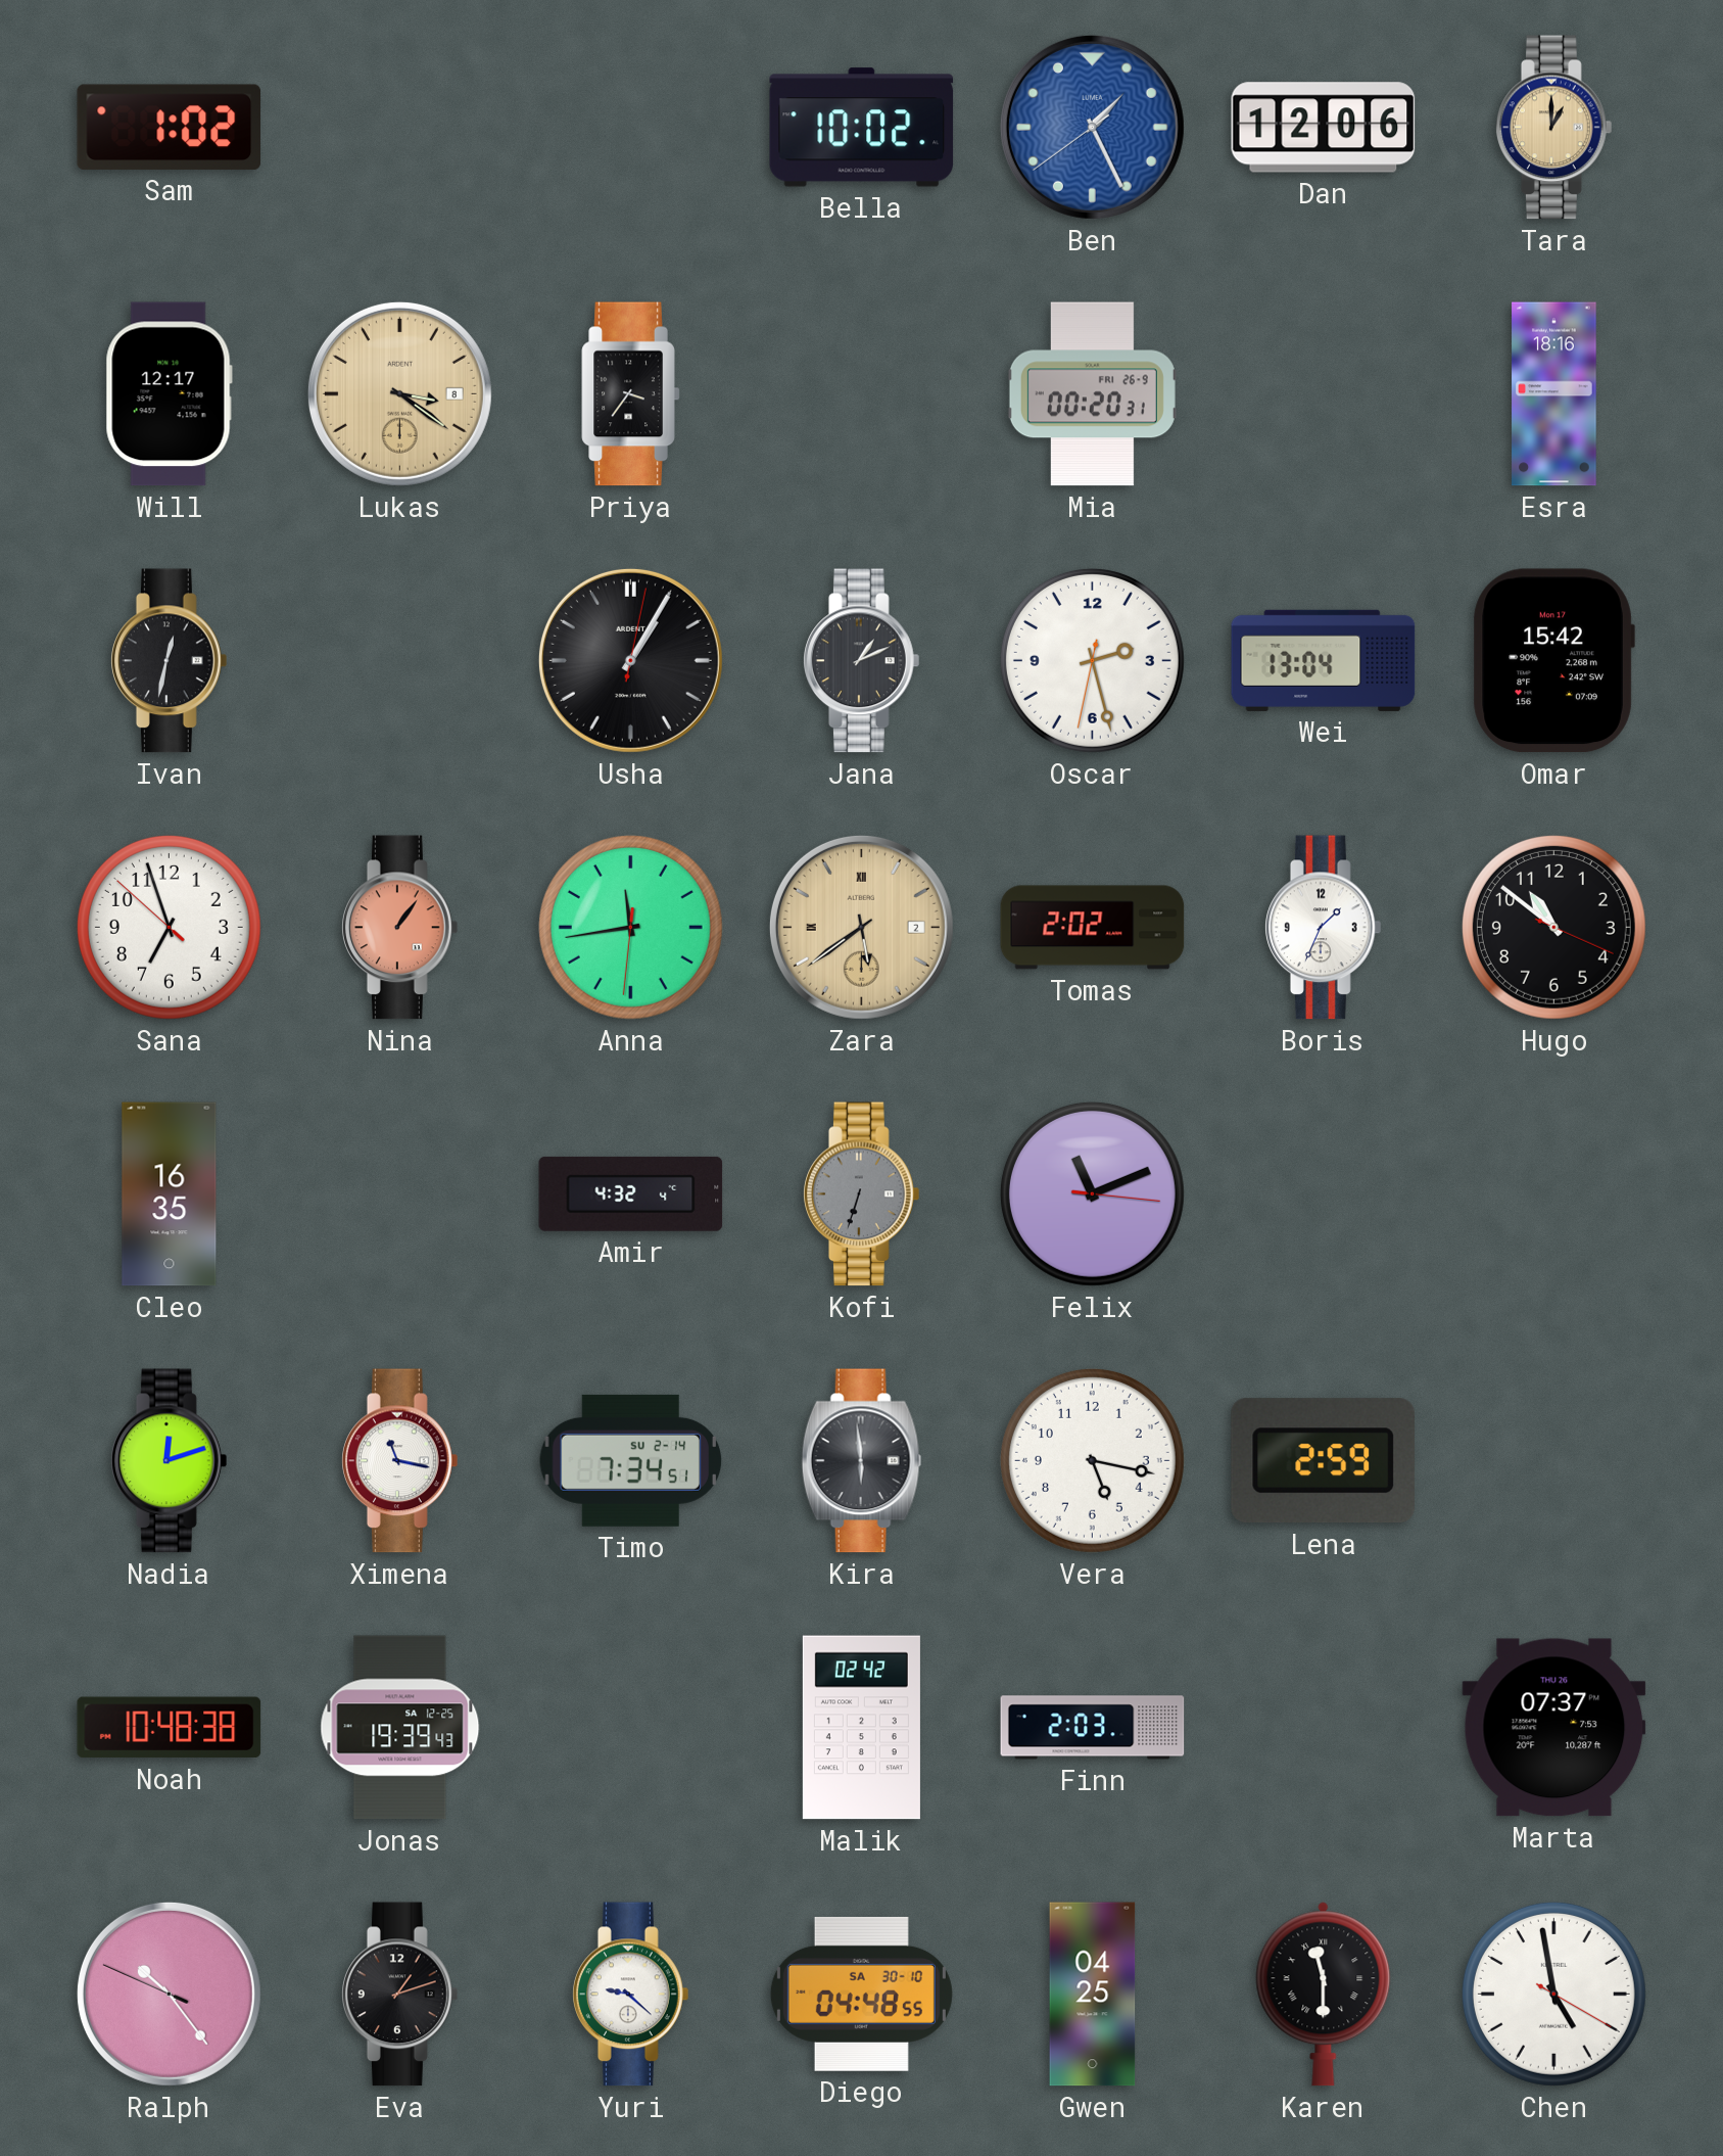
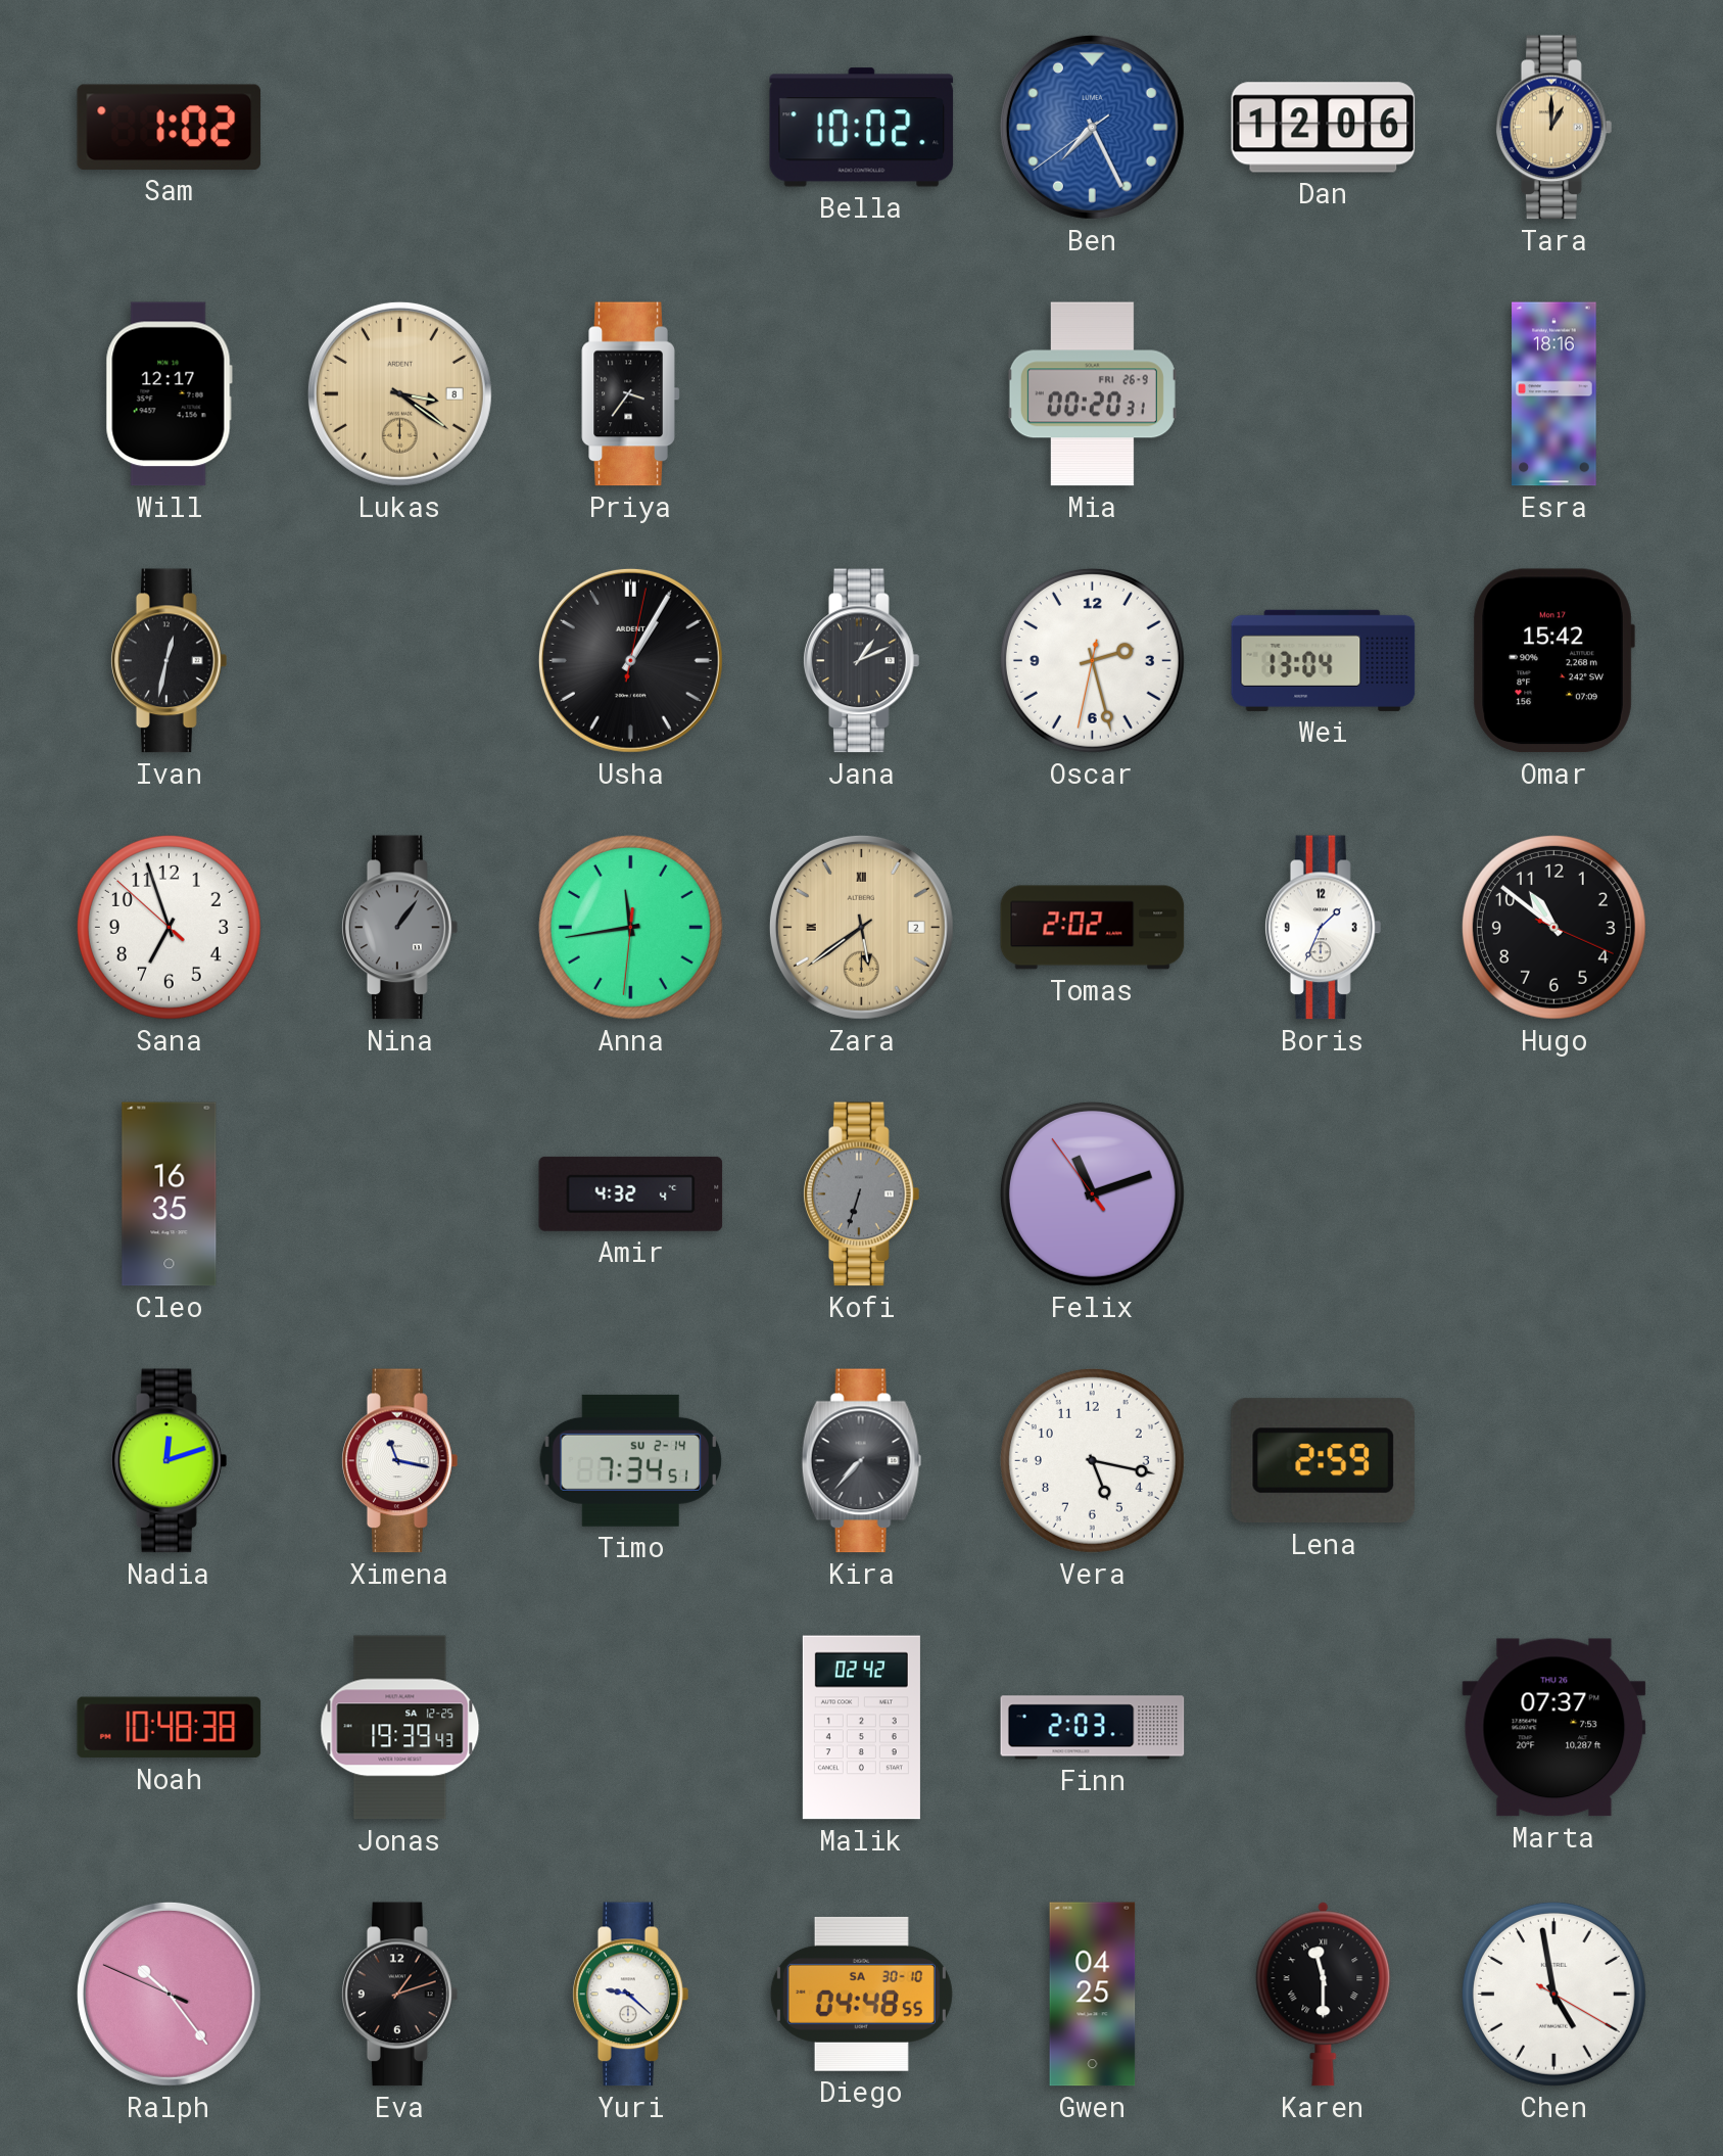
Ben: 1:25 -> 7:25 (1092, 127)
Nina dial: salmon -> grey (400, 928)
Felix: 11:11:16 -> 11:11:54 (1092, 1193)
Kira: 5:59 -> 7:37 (862, 1461)
